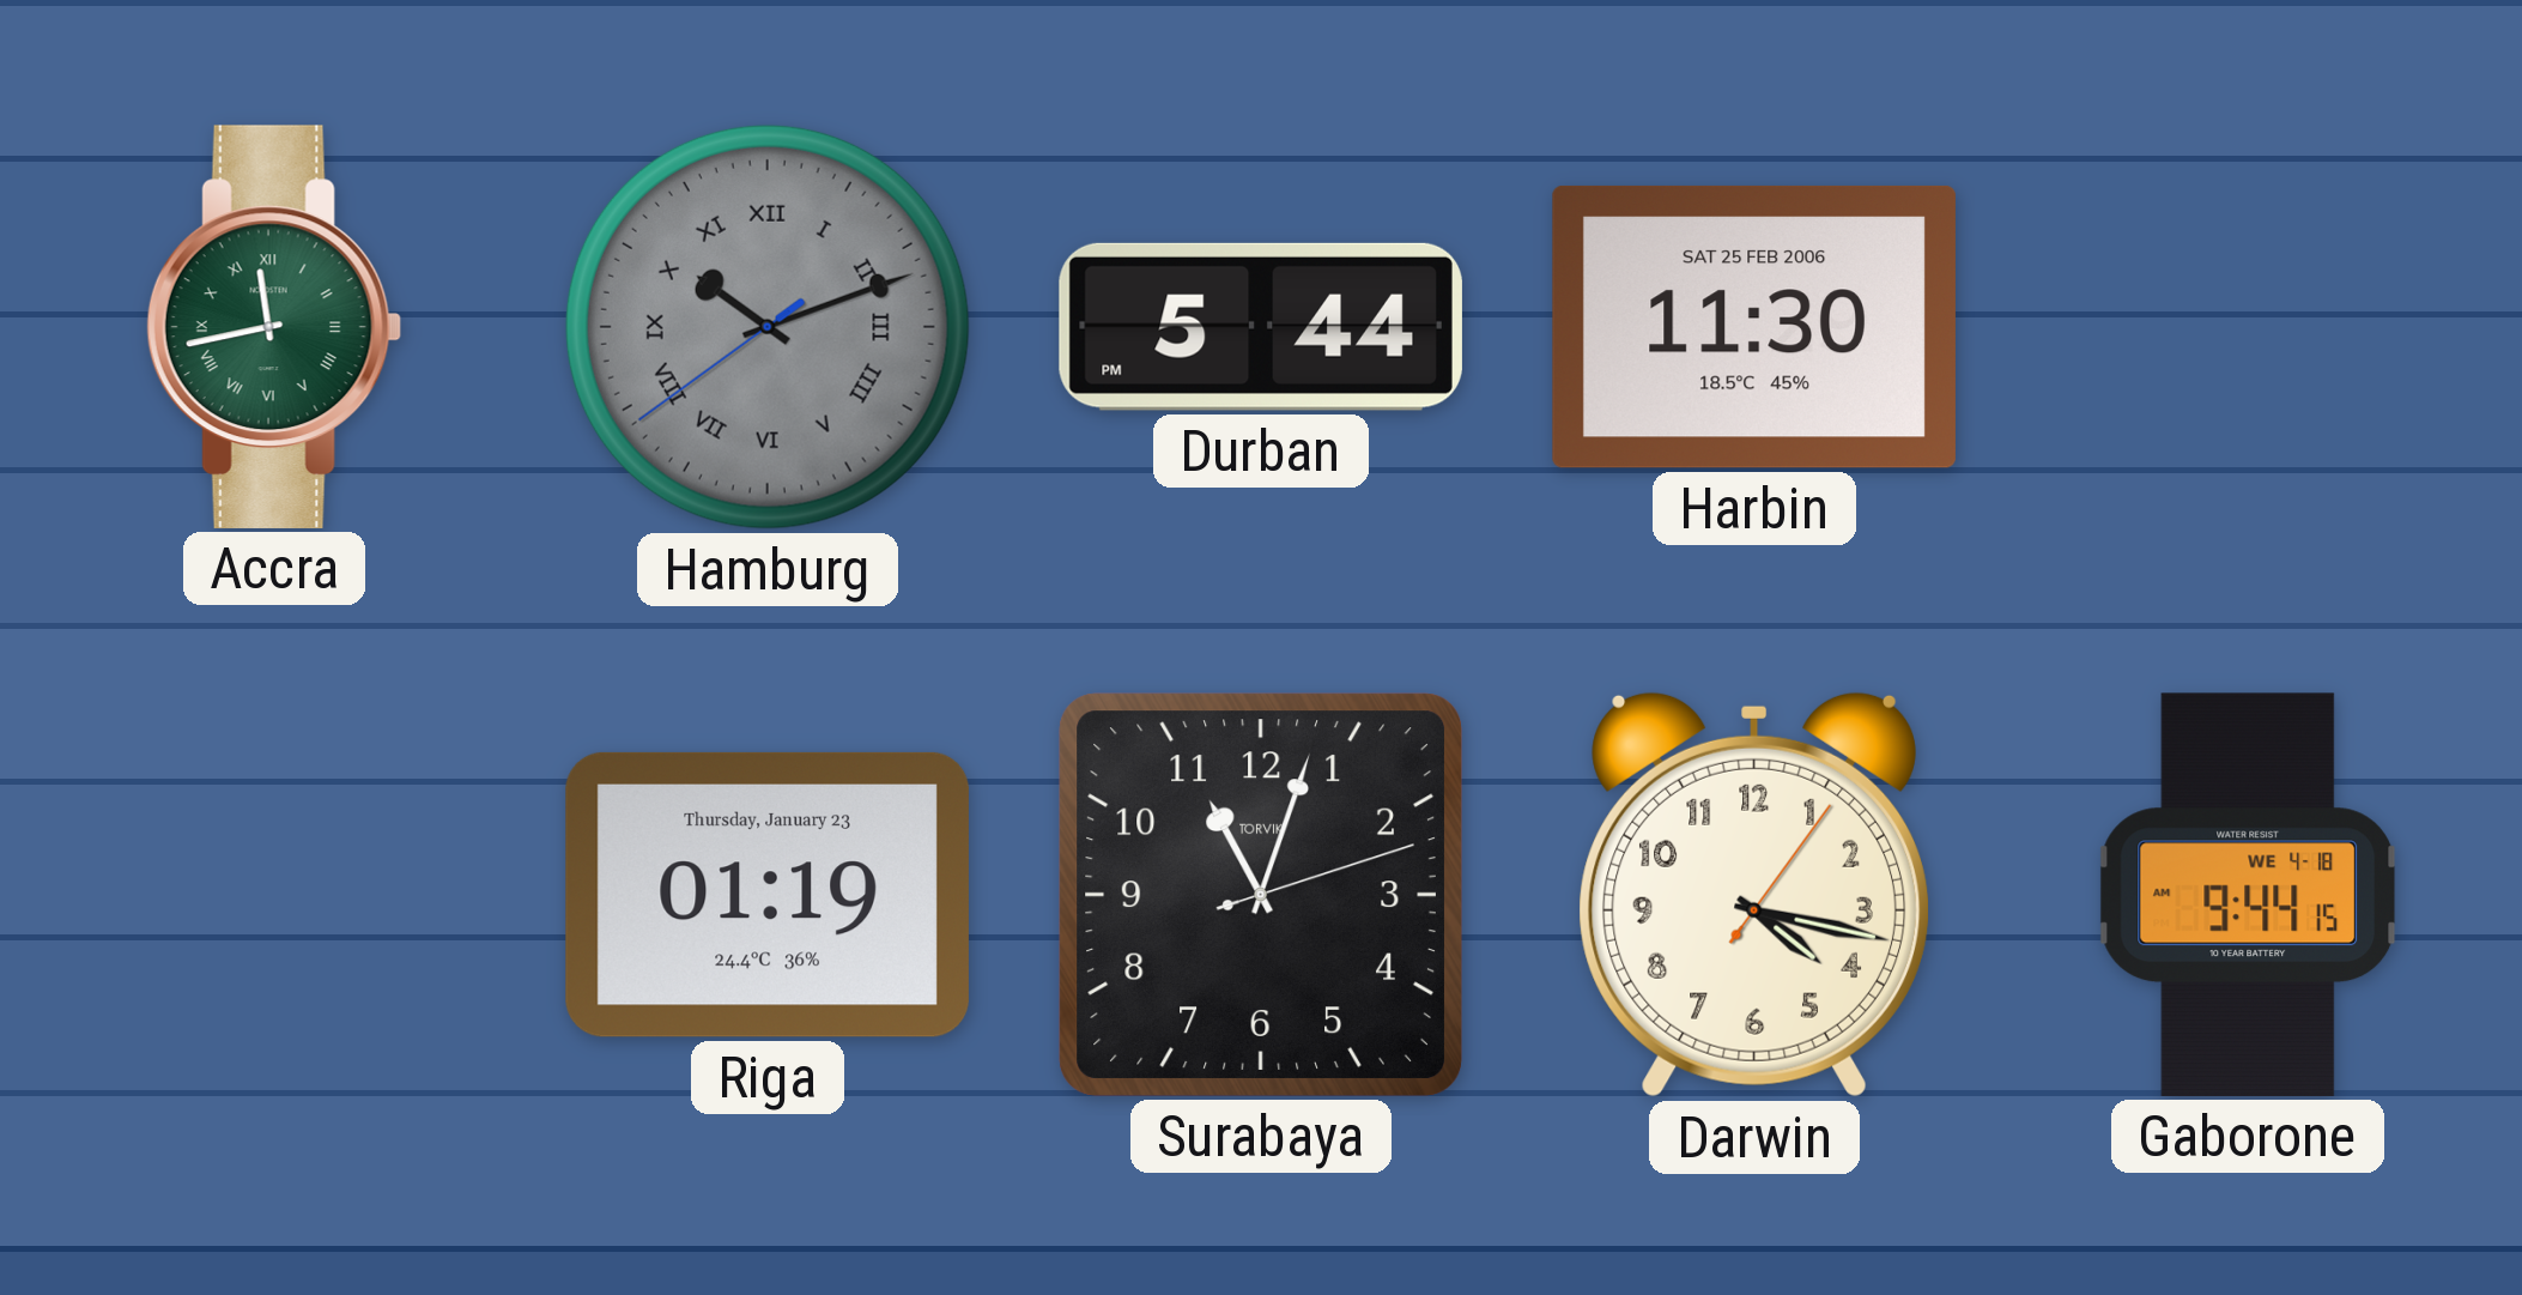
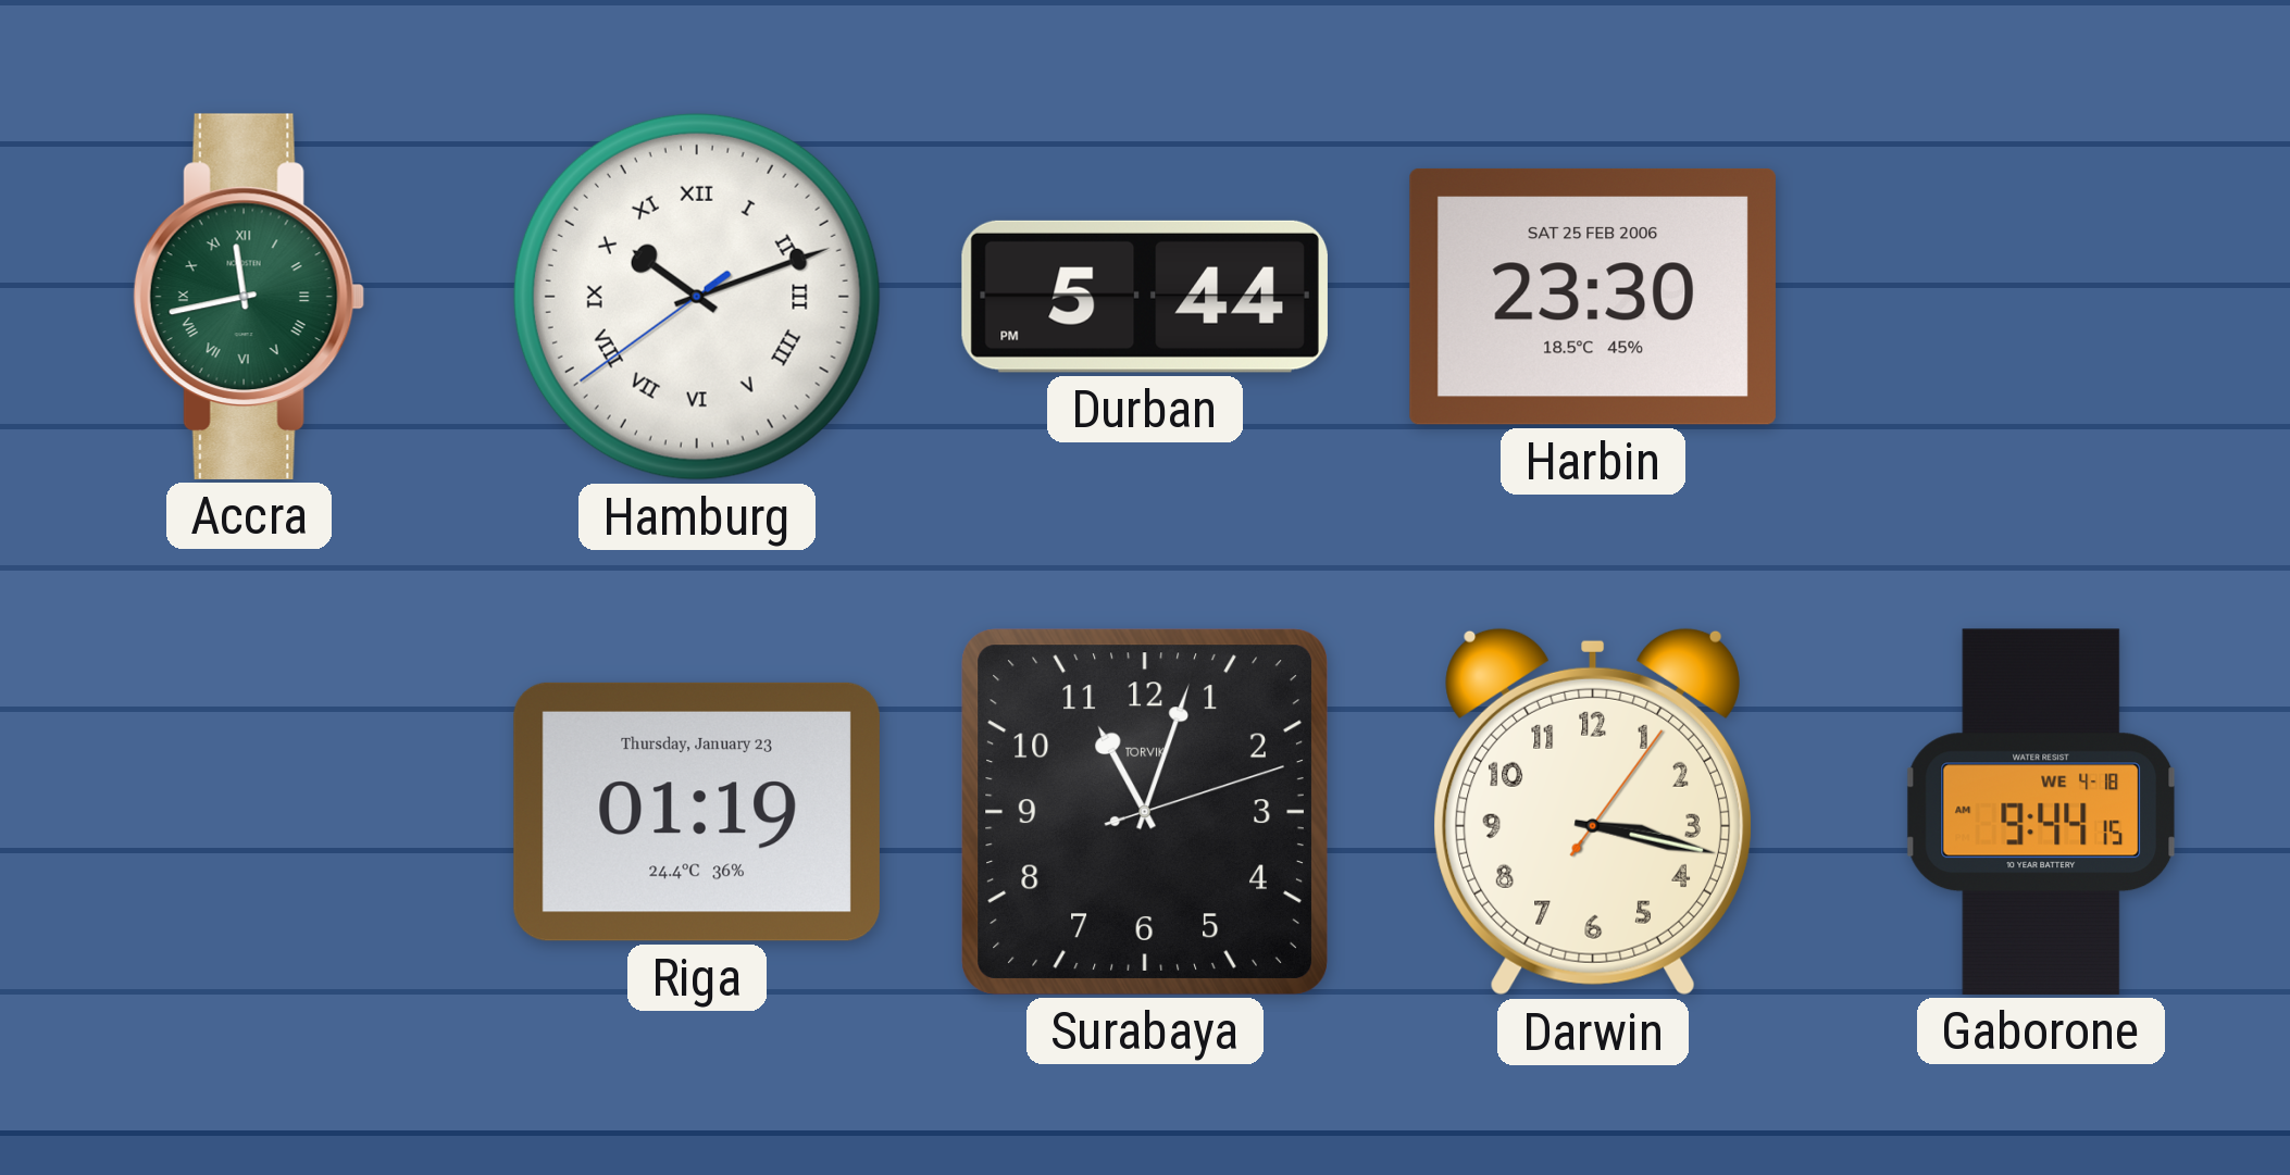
Hamburg dial: grey -> white (697, 297)
Harbin: 11:30 -> 23:30 (1593, 297)
Darwin: 4:17 -> 3:17 (1593, 812)
